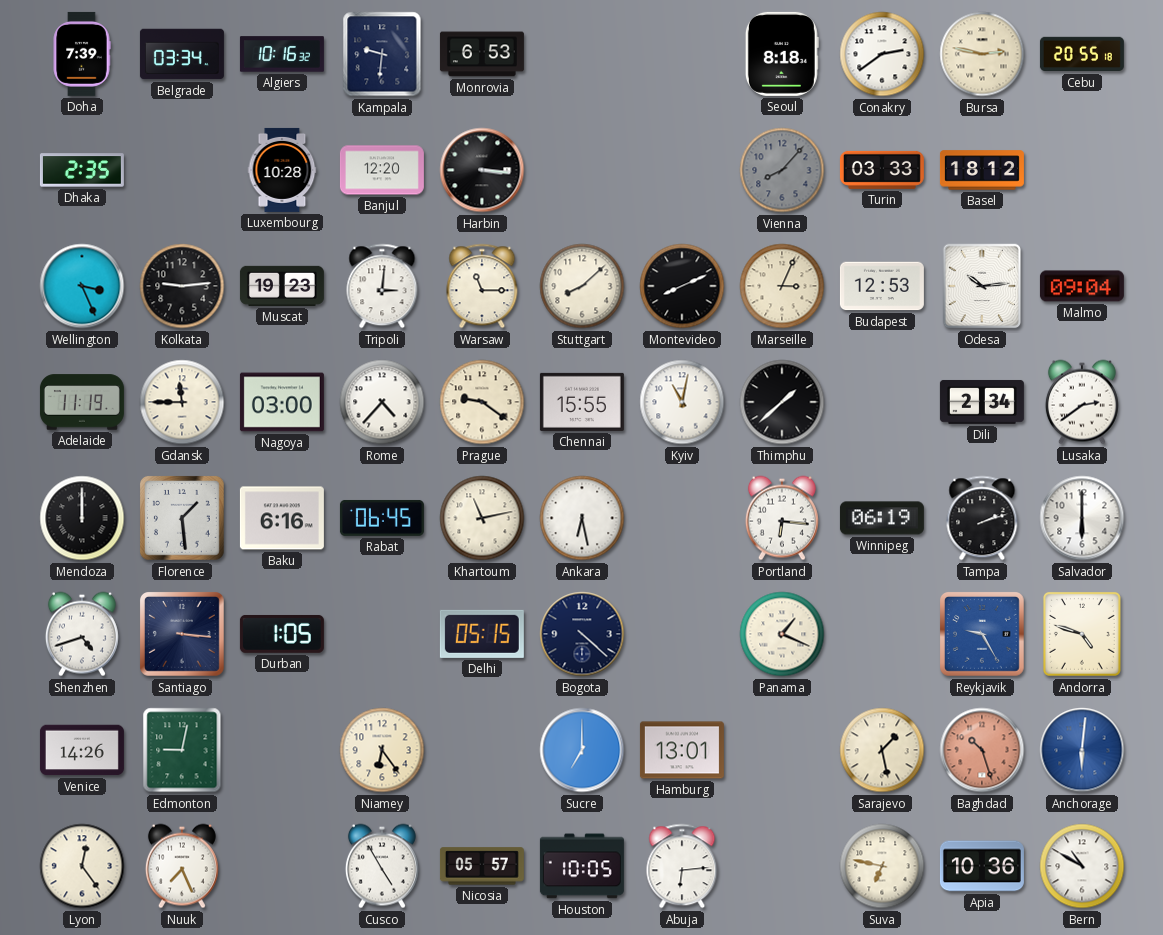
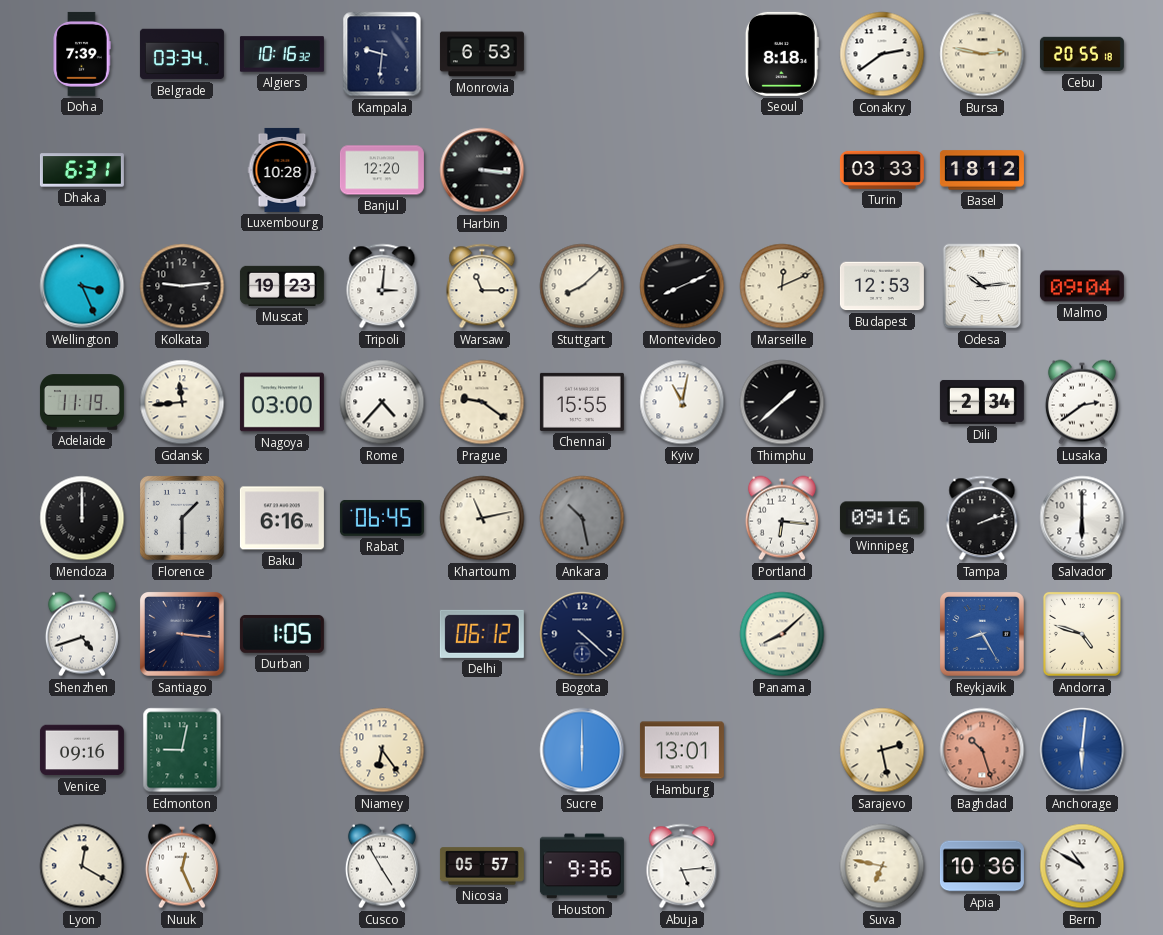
Dhaka: 2:35 -> 6:31 (82, 170)
Vienna: 8:07 -> none (782, 170)
Marseille: 3:04 -> 12:11 (782, 286)
Gdansk: 11:45 -> 11:44 (182, 402)
Florence: 1:29 -> 1:30 (183, 519)
Ankara: 6:28 -> 10:28 (582, 518)
Ankara dial: white -> grey (582, 518)
Winnipeg: 06:19 -> 09:16 (882, 518)
Delhi: 05:15 -> 06:12 (482, 634)
Panama: 1:19 -> 8:08 (782, 634)
Reykjavik: 9:25 -> 8:25 (983, 635)
Venice: 14:26 -> 09:16 (82, 750)
Sucre: 7:00 -> 6:00 (582, 750)
Sarajevo: 1:28 -> 2:28 (882, 750)
Lyon: 12:24 -> 12:20 (82, 866)
Nuuk: 7:26 -> 12:26 (182, 866)
Houston: 10:05 -> 9:36 (582, 866)
Abuja: 6:14 -> 5:14 (682, 866)
